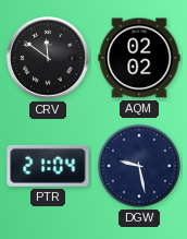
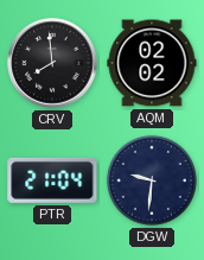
CRV: 11:51 -> 7:59 (52, 63)
DGW: 9:28 -> 9:31 (152, 180)
